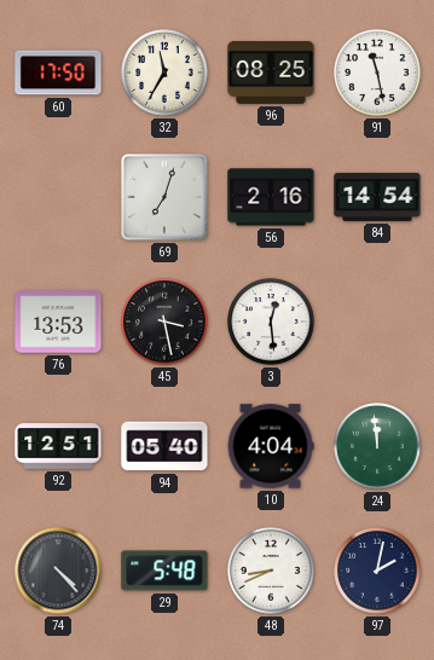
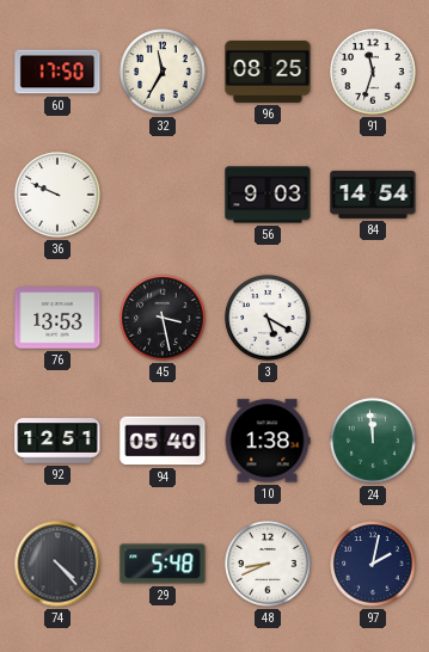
91: 11:28 -> 11:33 (373, 72)
36: none -> 9:49 (57, 195)
69: 7:03 -> none (164, 197)
56: 2:16 -> 9:03 (268, 195)
3: 12:29 -> 5:20 (268, 318)
10: 4:04 -> 1:38 (268, 441)
